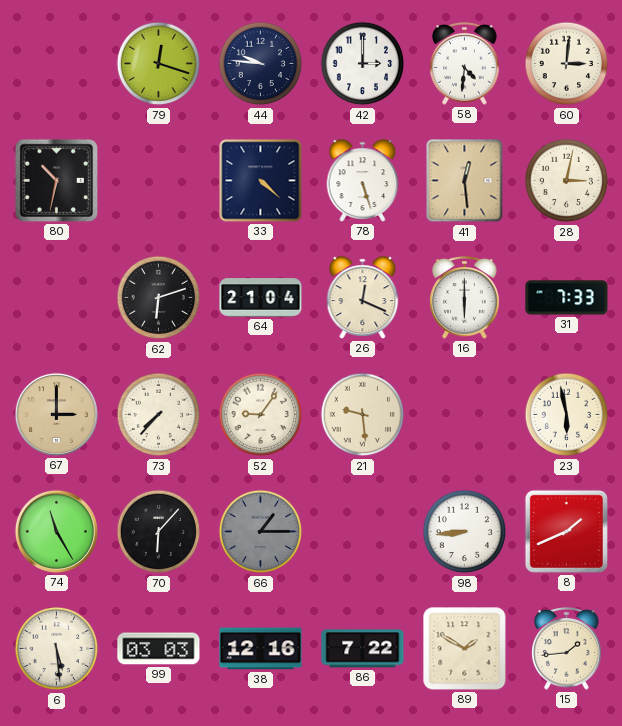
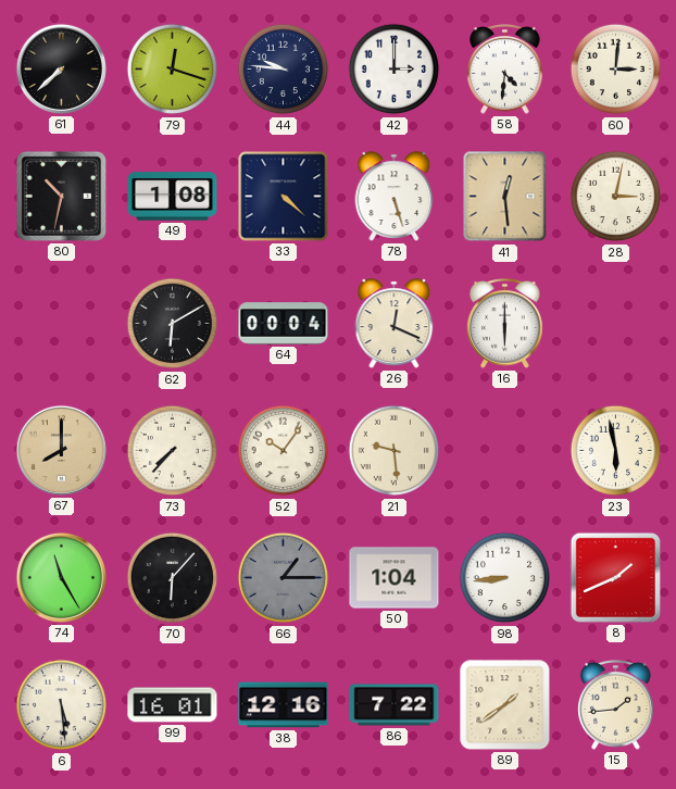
61: none -> 7:38 (61, 68)
49: none -> 1:08 (173, 197)
62: 6:12 -> 6:10 (173, 324)
64: 21:04 -> 00:04 (284, 324)
31: 7:33 -> none (567, 298)
67: 3:00 -> 8:00 (61, 450)
52: 9:06 -> 10:06 (284, 451)
50: none -> 1:04 (395, 578)
99: 03:03 -> 16:01 (173, 705)
89: 1:50 -> 1:39 (505, 705)
